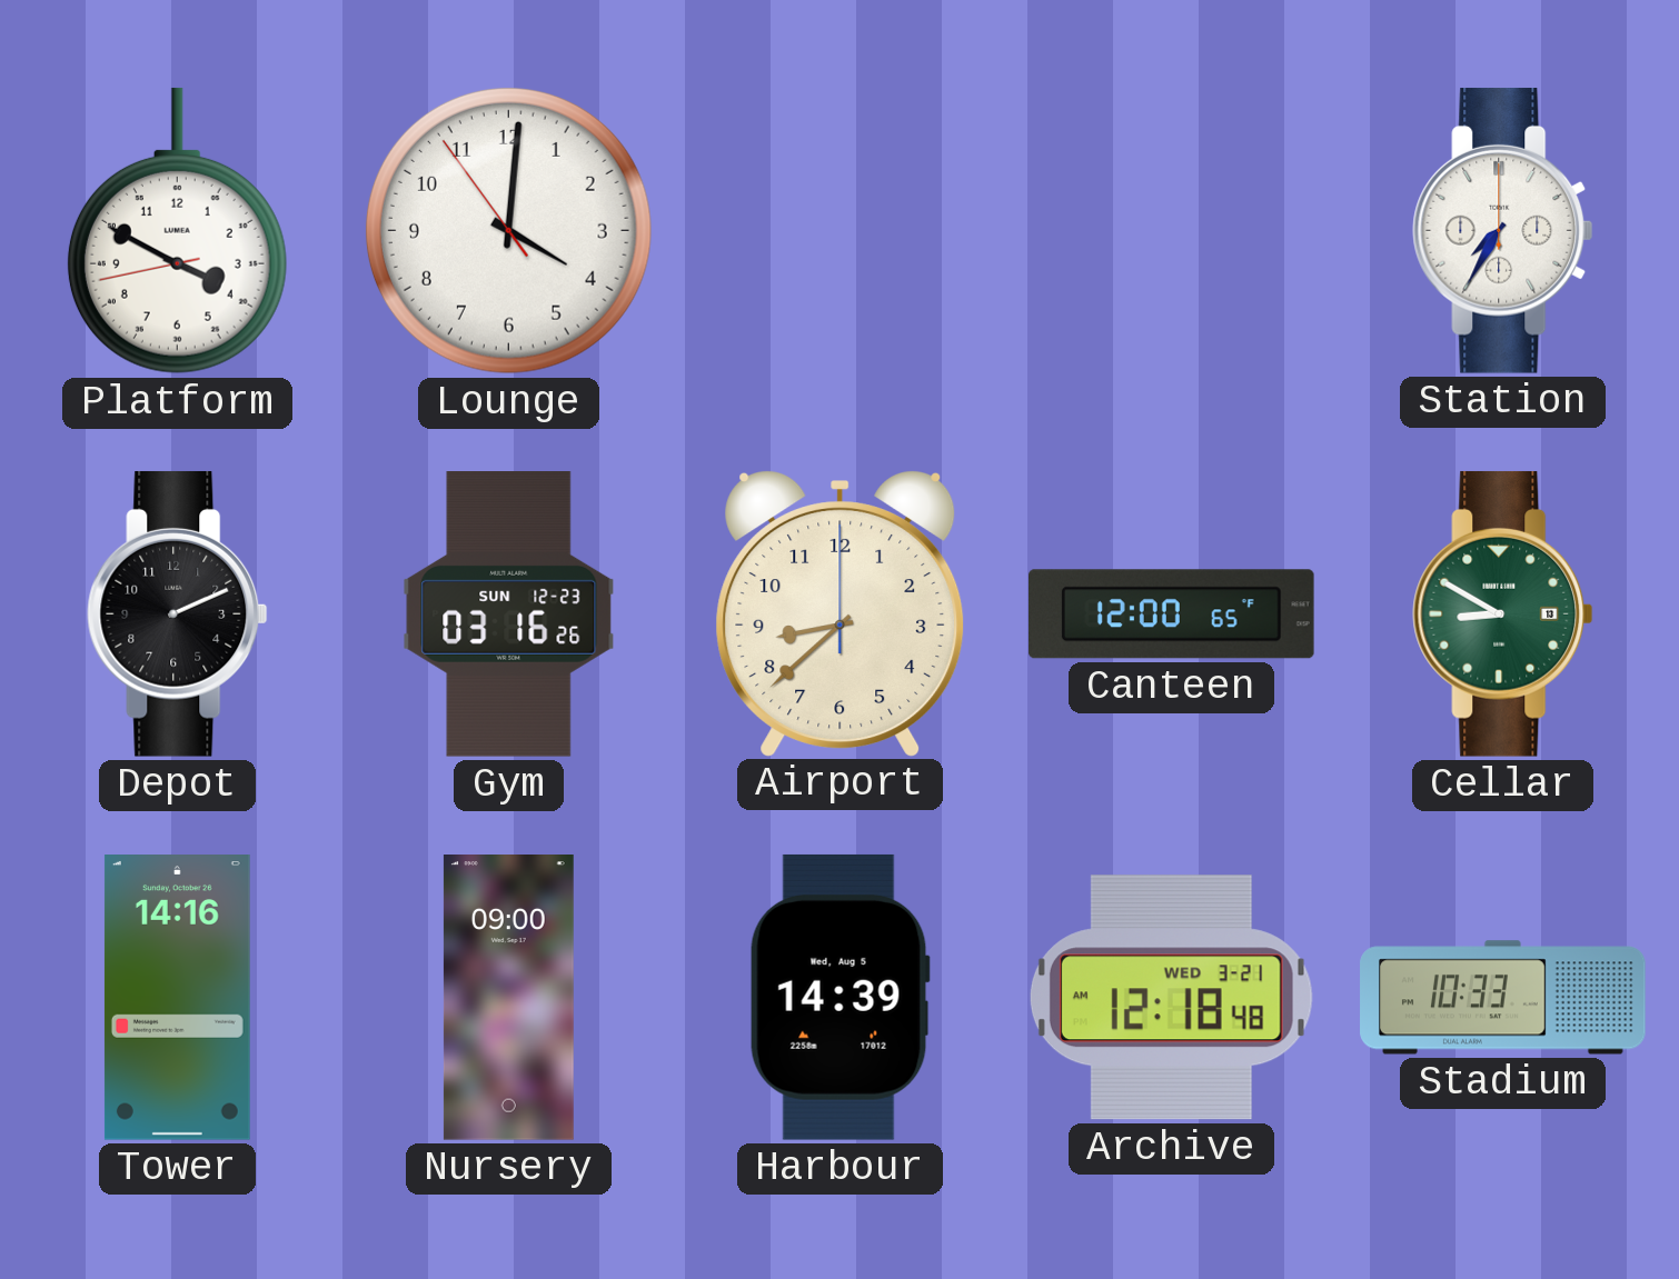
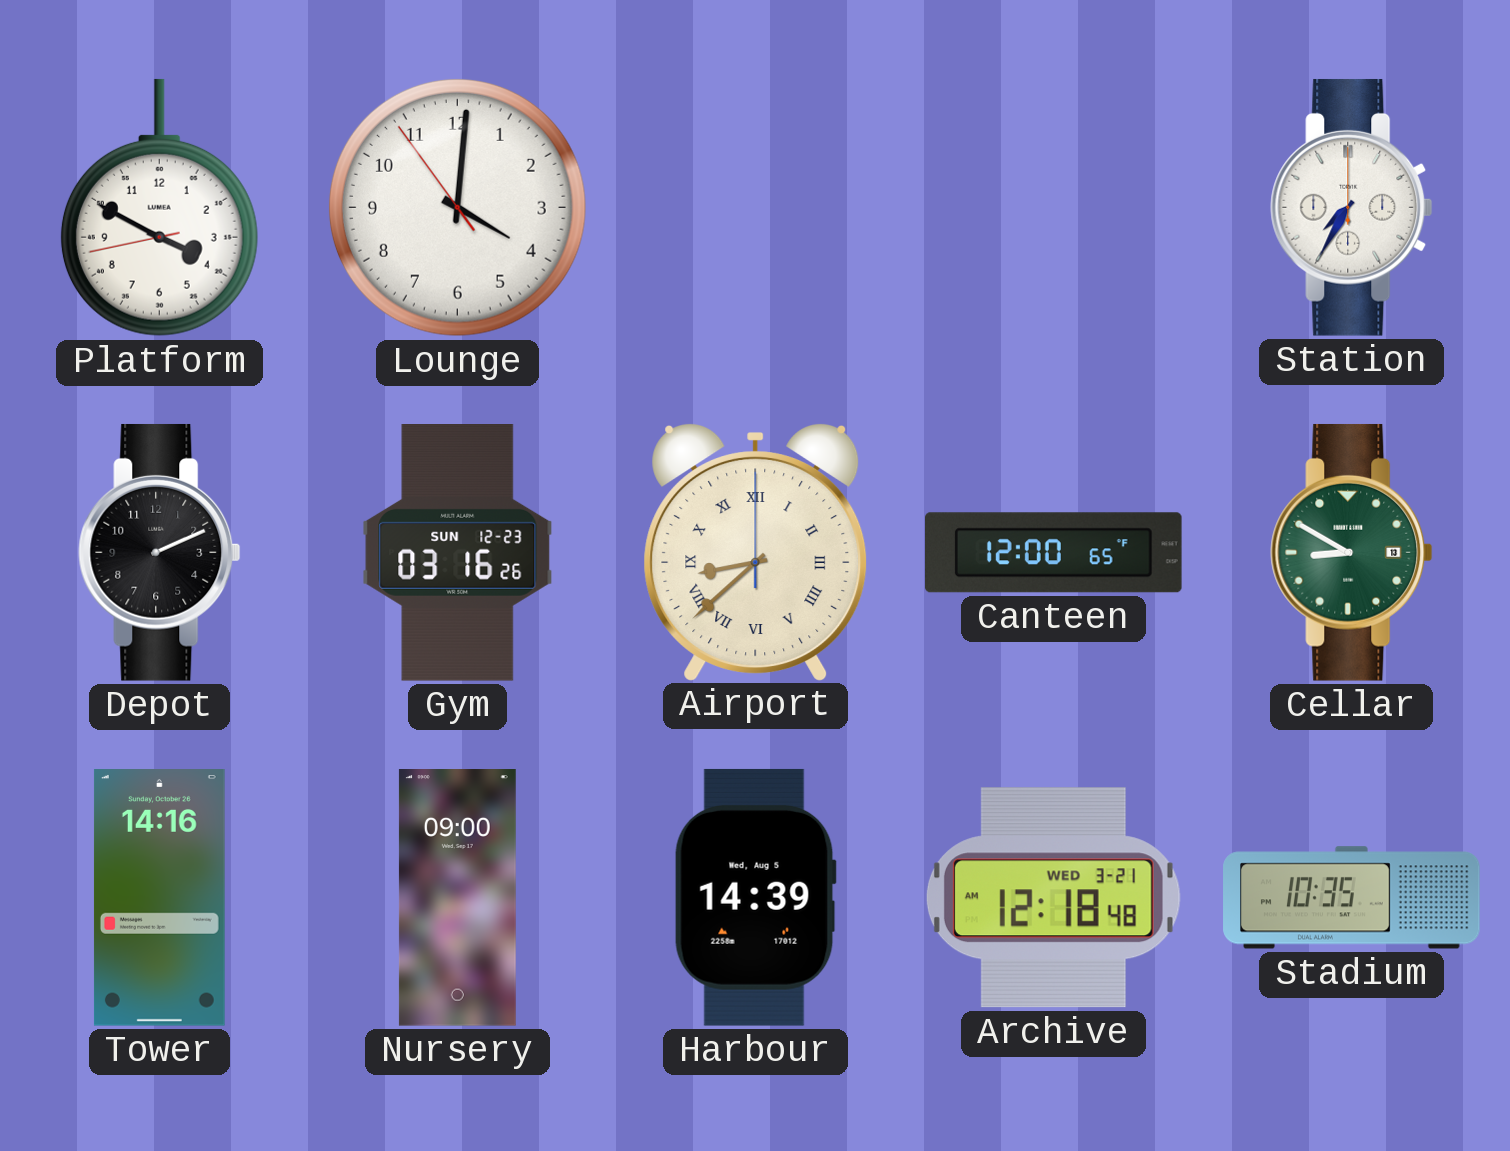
Airport numerals: Arabic -> Roman (756, 552)
Stadium: 10:33 -> 10:35 (1352, 898)
